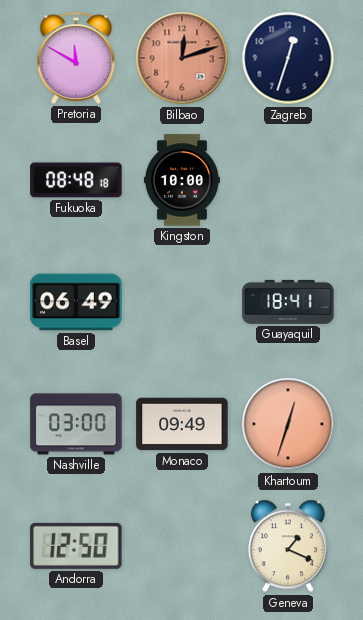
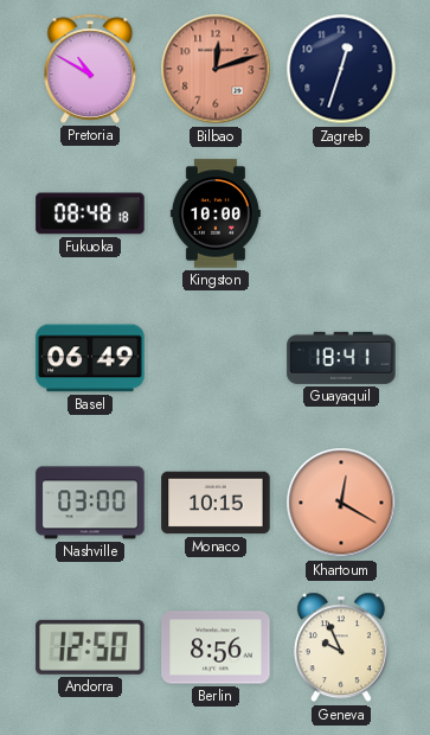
Pretoria: 11:50 -> 10:50 (90, 69)
Monaco: 09:49 -> 10:15 (216, 503)
Khartoum: 12:33 -> 12:20 (341, 503)
Berlin: none -> 8:56 (216, 647)
Geneva: 1:19 -> 9:56 (341, 647)
